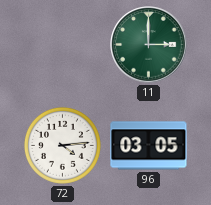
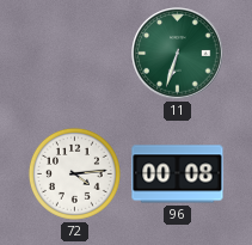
11: 3:00 -> 6:33 (178, 54)
96: 03:05 -> 00:08 (178, 174)
